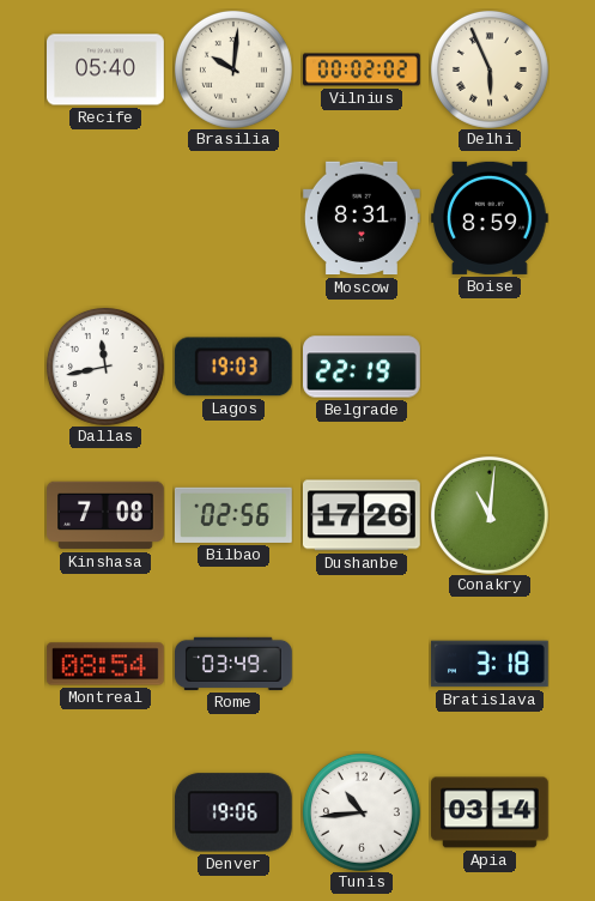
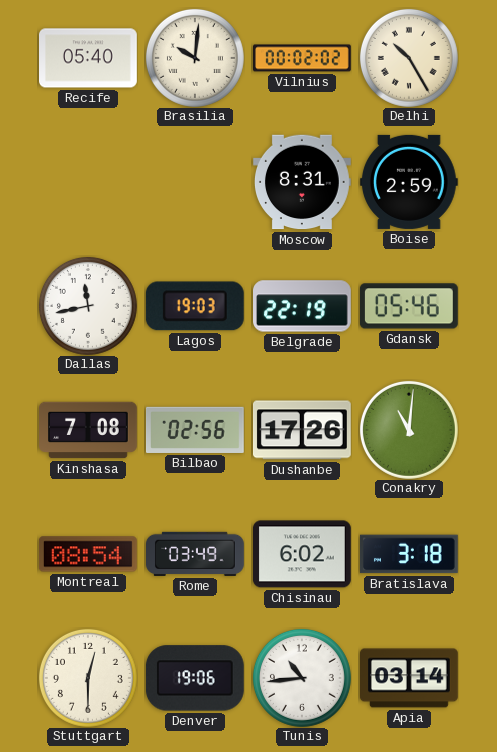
Delhi: 5:56 -> 10:25 (409, 58)
Boise: 8:59 -> 2:59 (409, 182)
Gdansk: none -> 05:46 (409, 306)
Chisinau: none -> 6:02 (302, 554)
Stuttgart: none -> 12:30 (88, 678)
